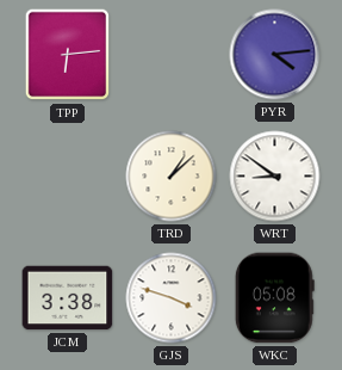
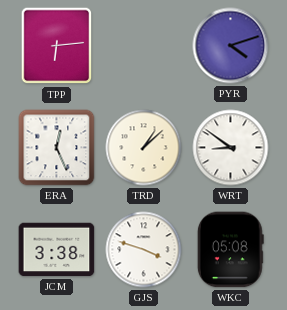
PYR: 4:14 -> 4:12 (231, 46)
ERA: none -> 12:26 (57, 148)
